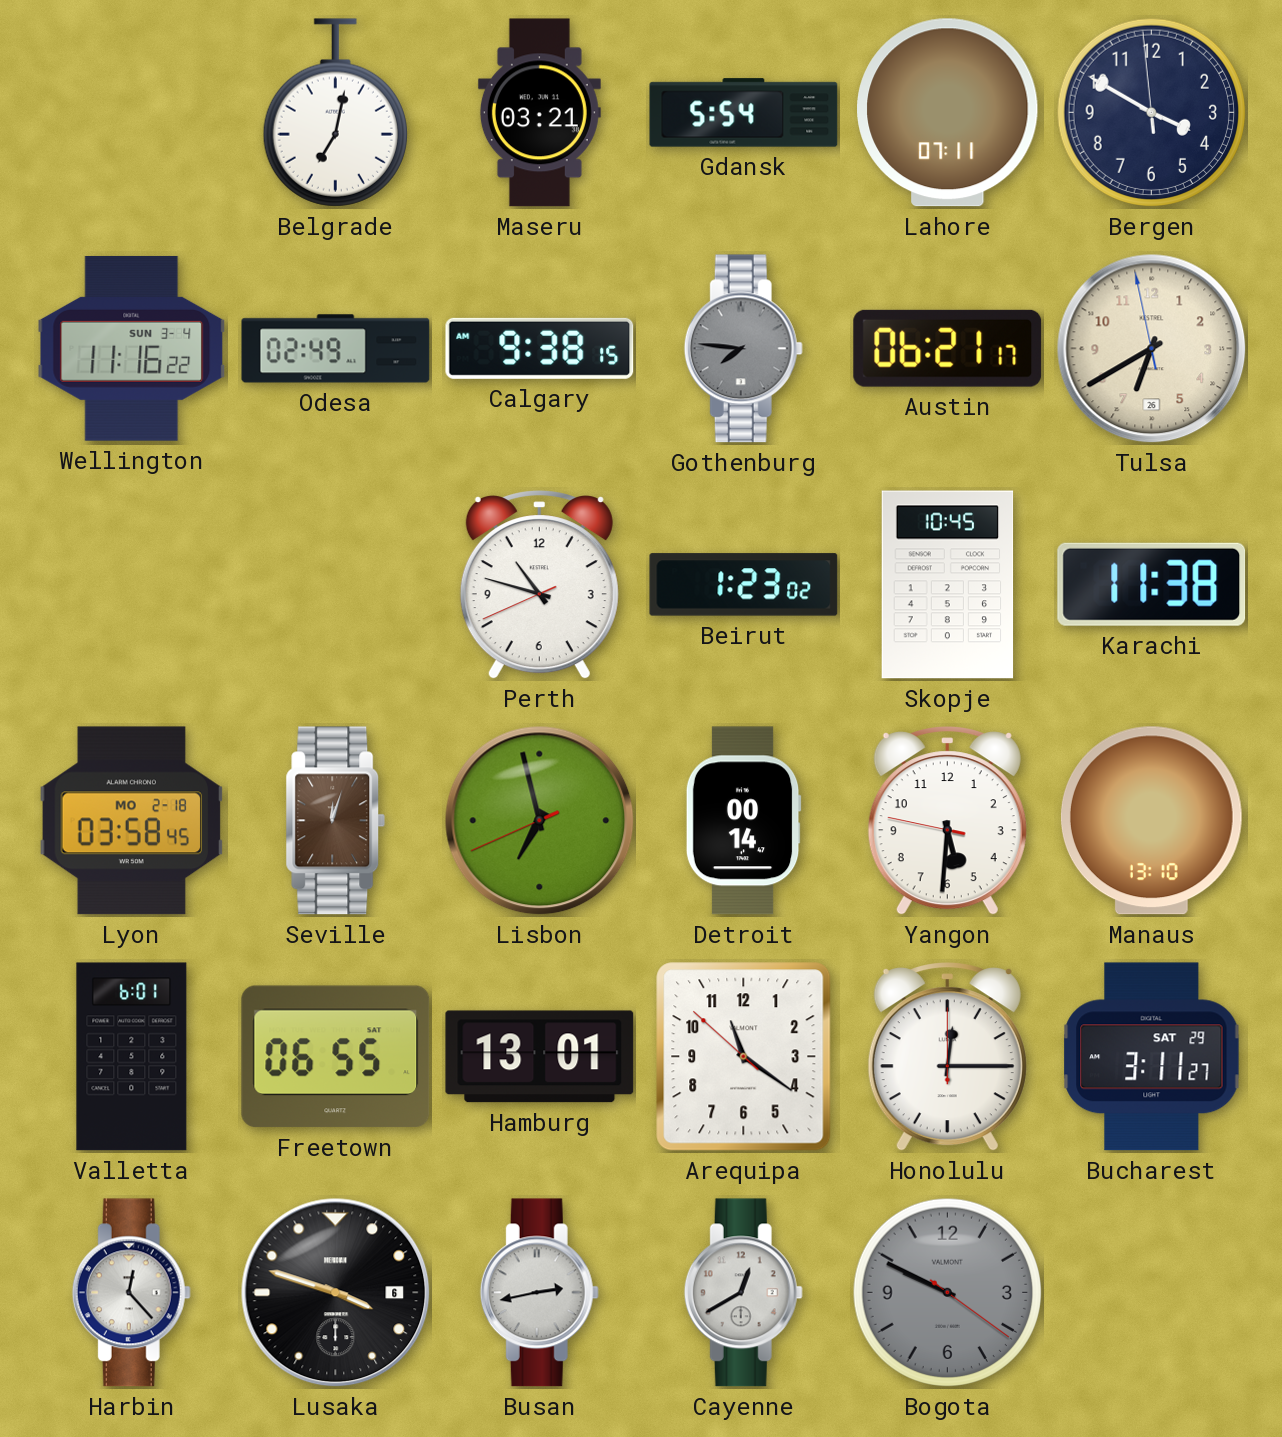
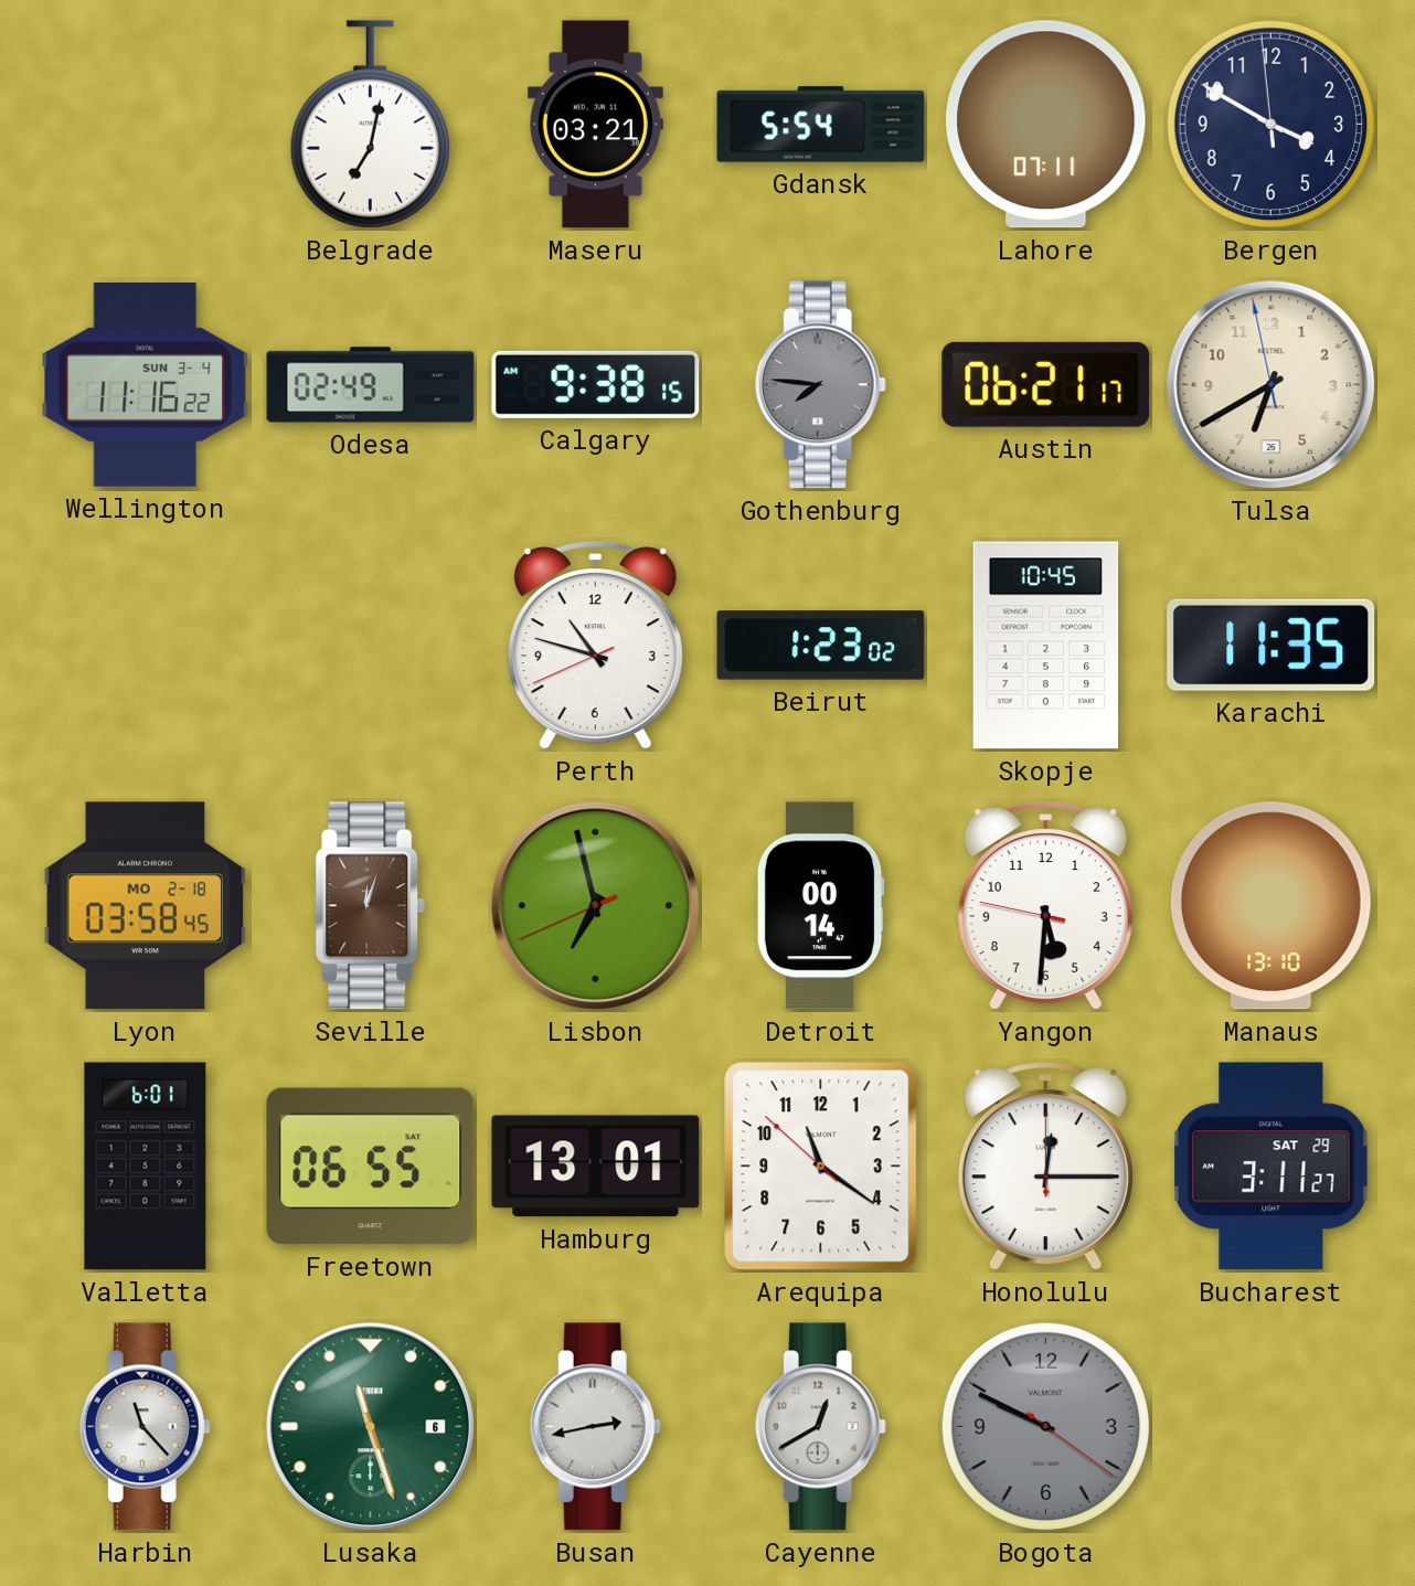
Karachi: 11:38 -> 11:35 (1272, 645)
Harbin: 12:23 -> 11:23 (145, 1427)
Lusaka: 3:48 -> 11:27 (371, 1427)
Lusaka dial: black -> green (371, 1427)
